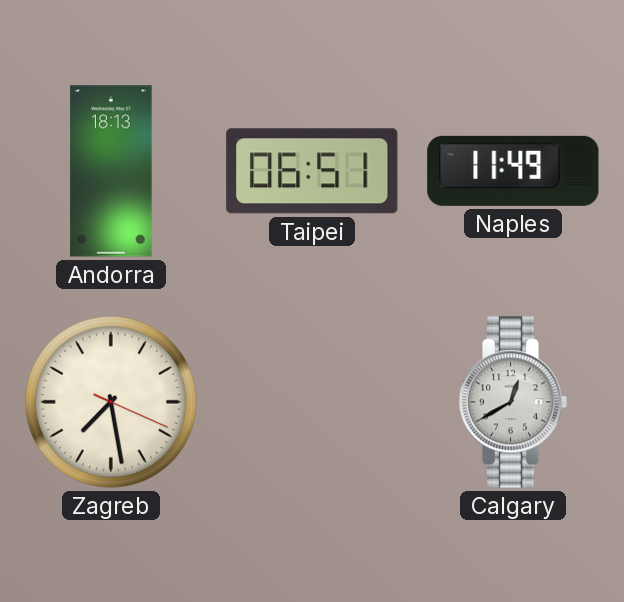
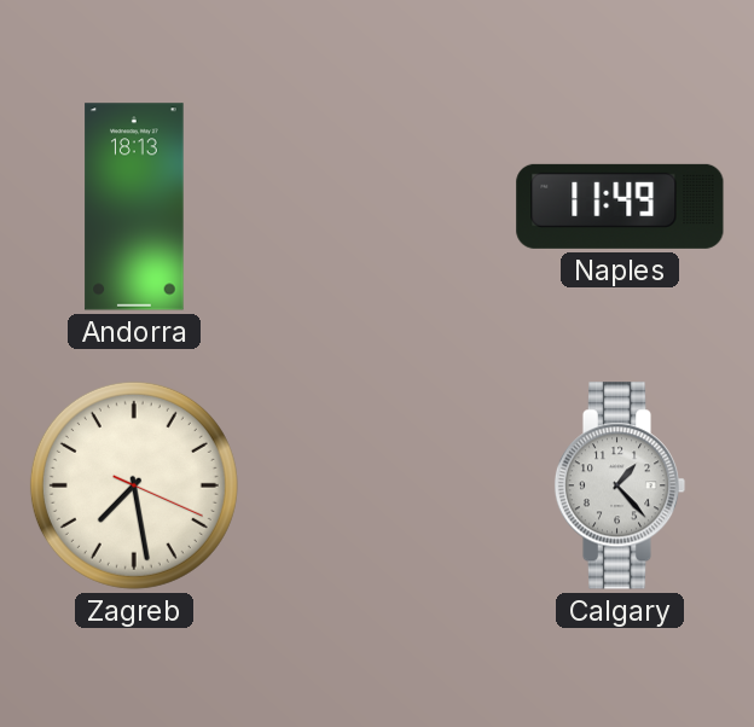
Taipei: 06:51 -> none (312, 171)
Calgary: 12:40 -> 1:23 (620, 485)
